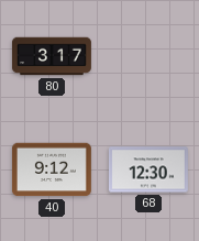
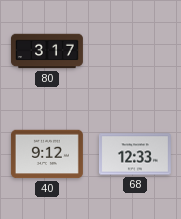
68: 12:30 -> 12:33 (135, 154)
